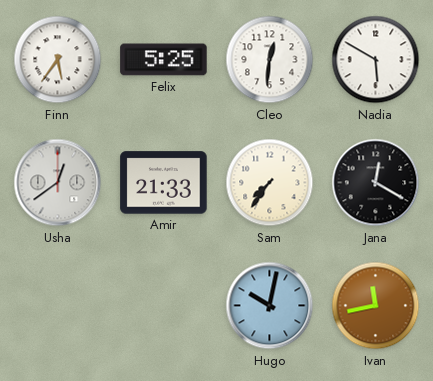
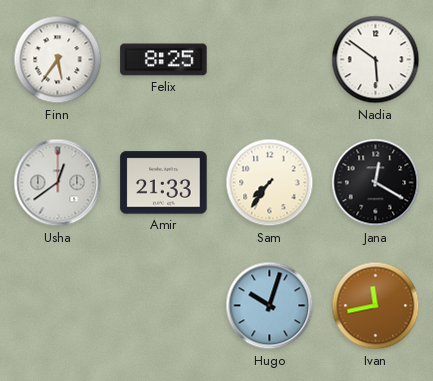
Felix: 5:25 -> 8:25 (164, 60)
Cleo: 12:31 -> none (270, 60)
Nadia: 5:50 -> 5:51 (376, 60)
Hugo: 10:02 -> 10:03 (270, 306)
